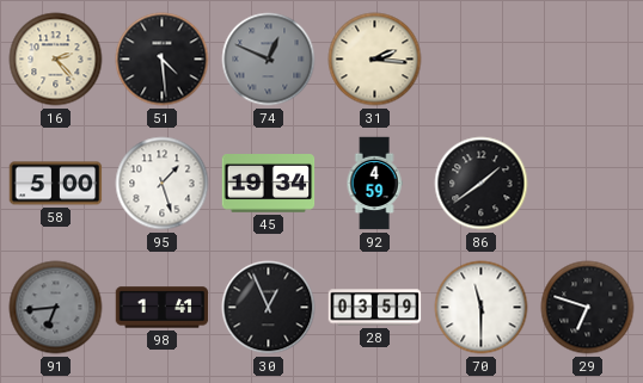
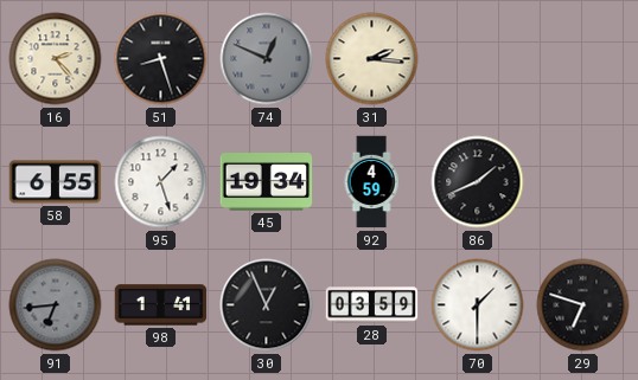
51: 4:29 -> 8:27 (161, 59)
58: 5:00 -> 6:55 (56, 182)
86: 1:39 -> 1:41 (478, 182)
70: 11:30 -> 1:30 (478, 305)
